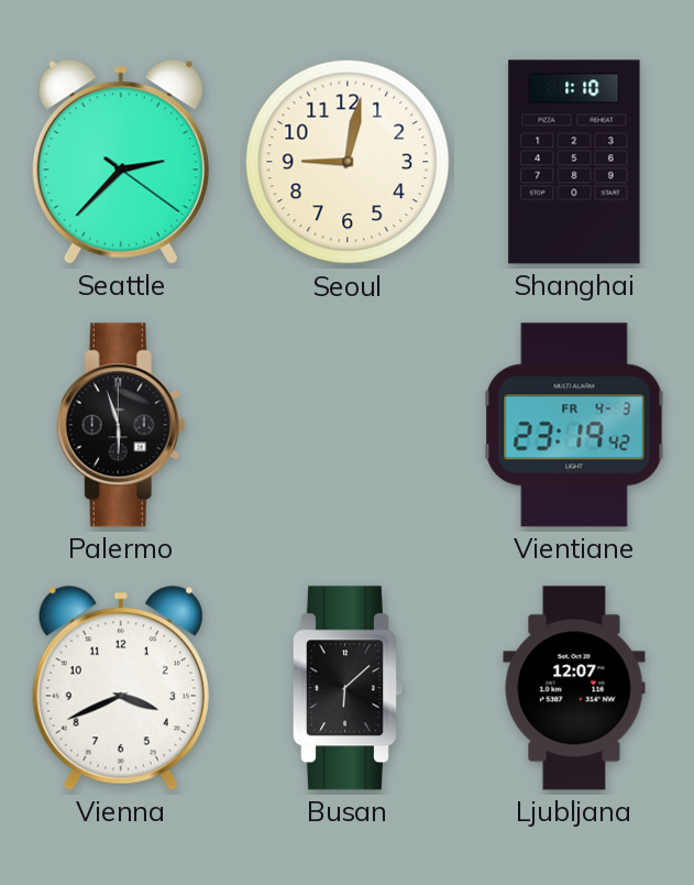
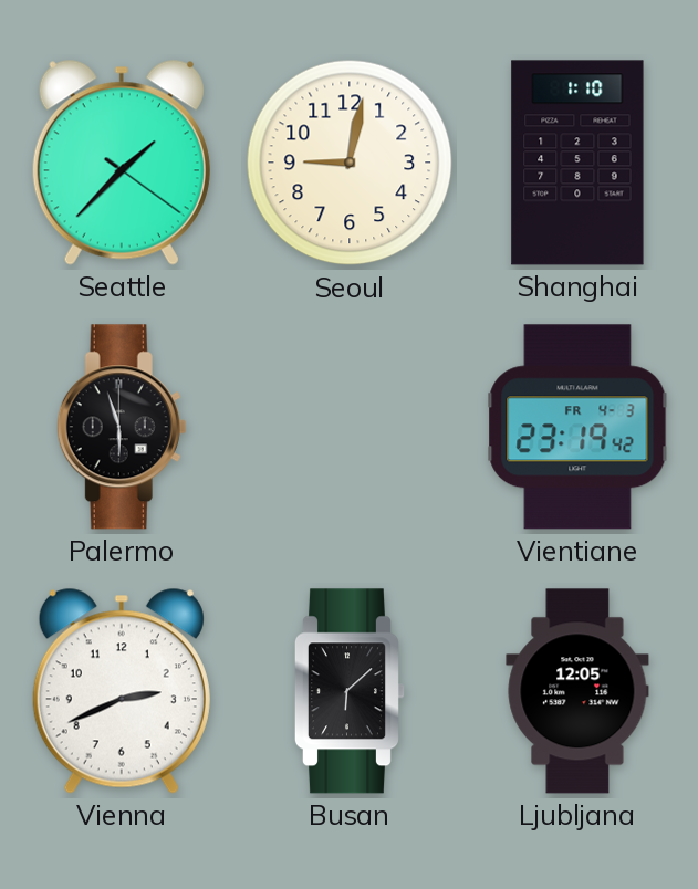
Seattle: 2:37 -> 1:37 (122, 163)
Vienna: 3:41 -> 2:41 (122, 691)
Ljubljana: 12:07 -> 12:05 (577, 691)
